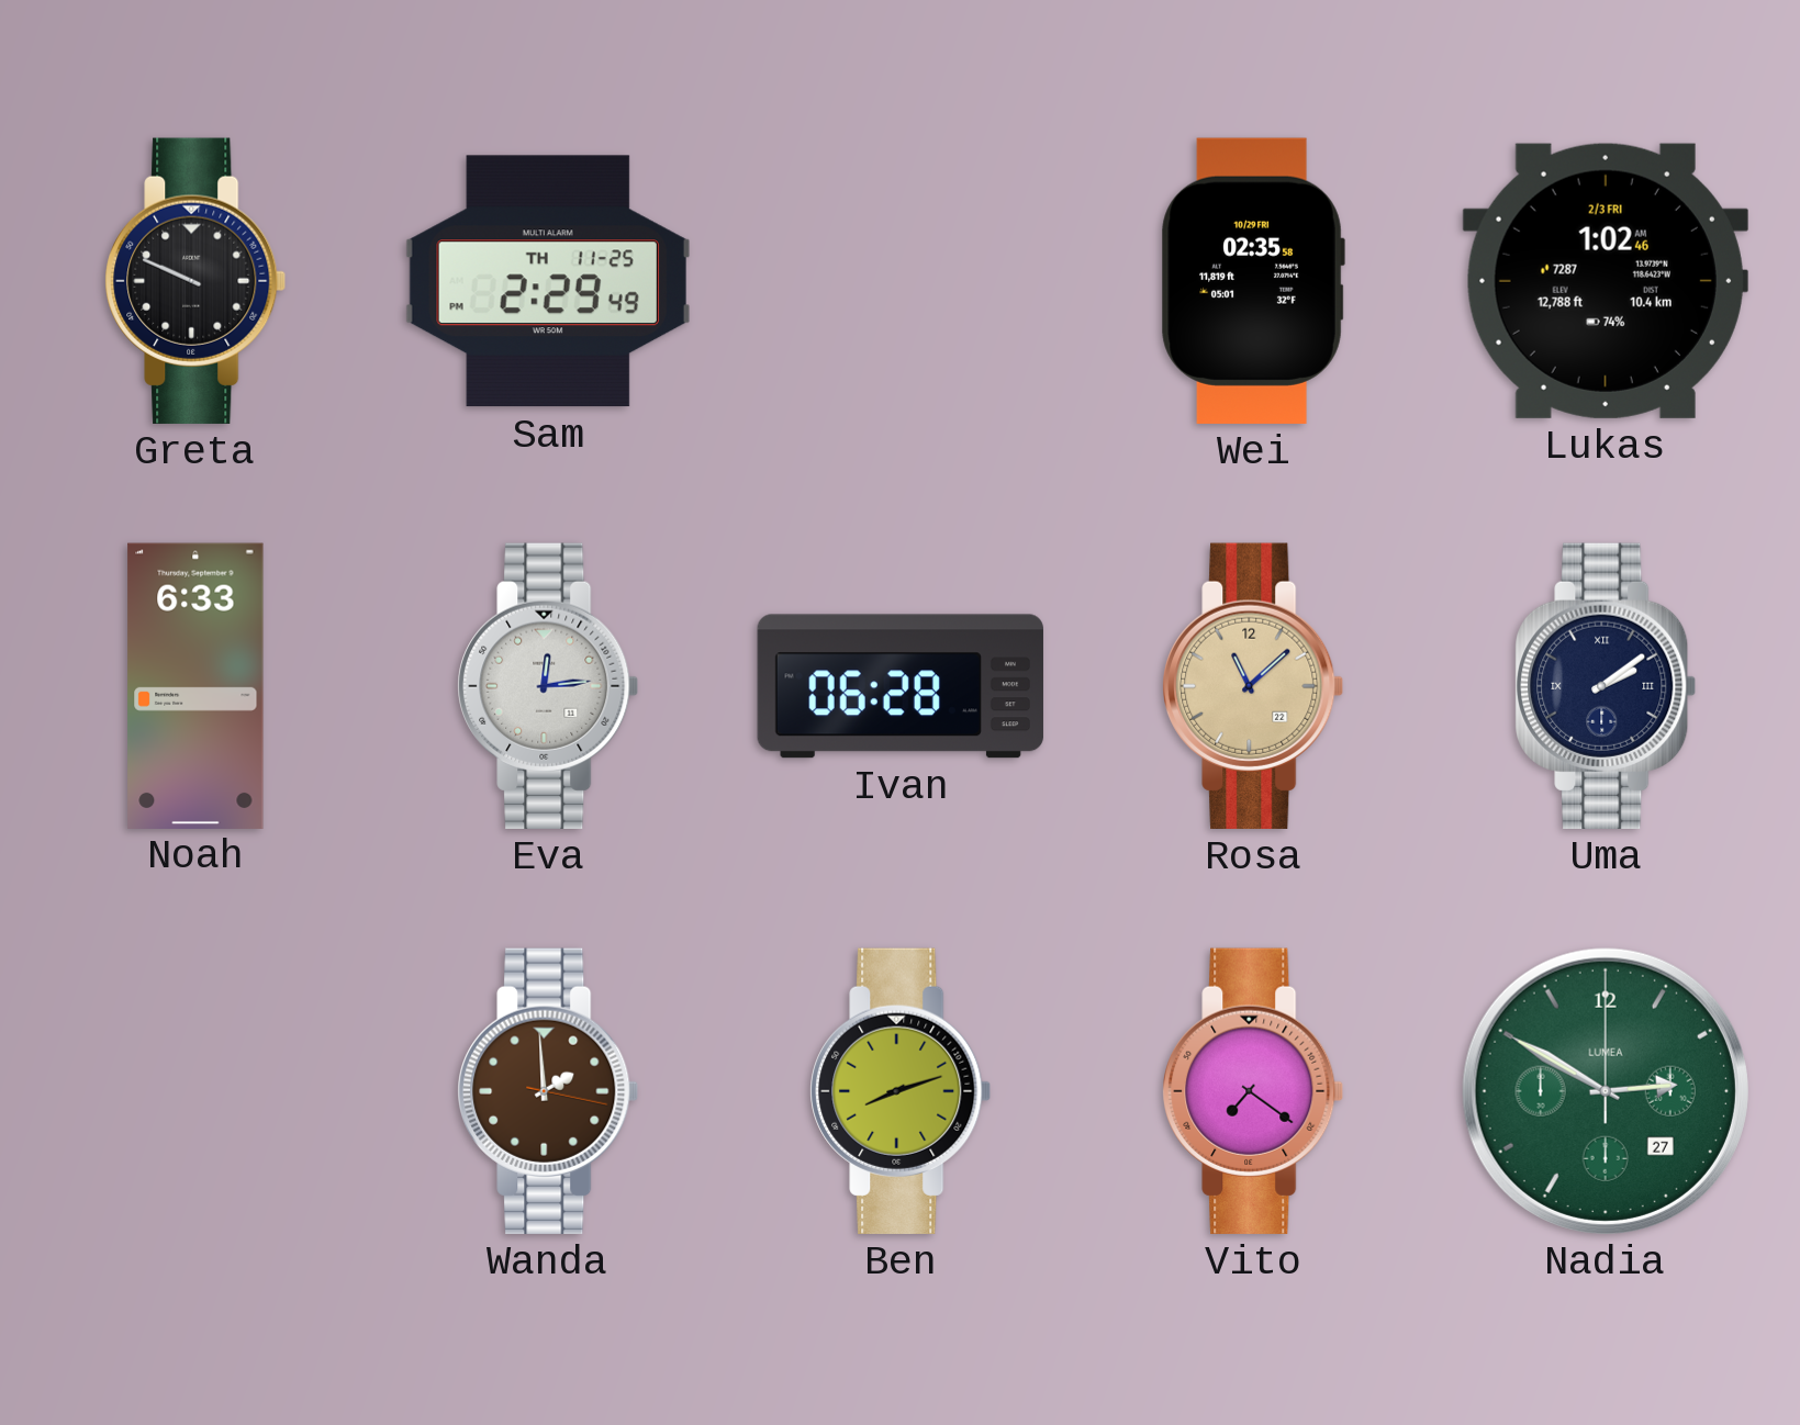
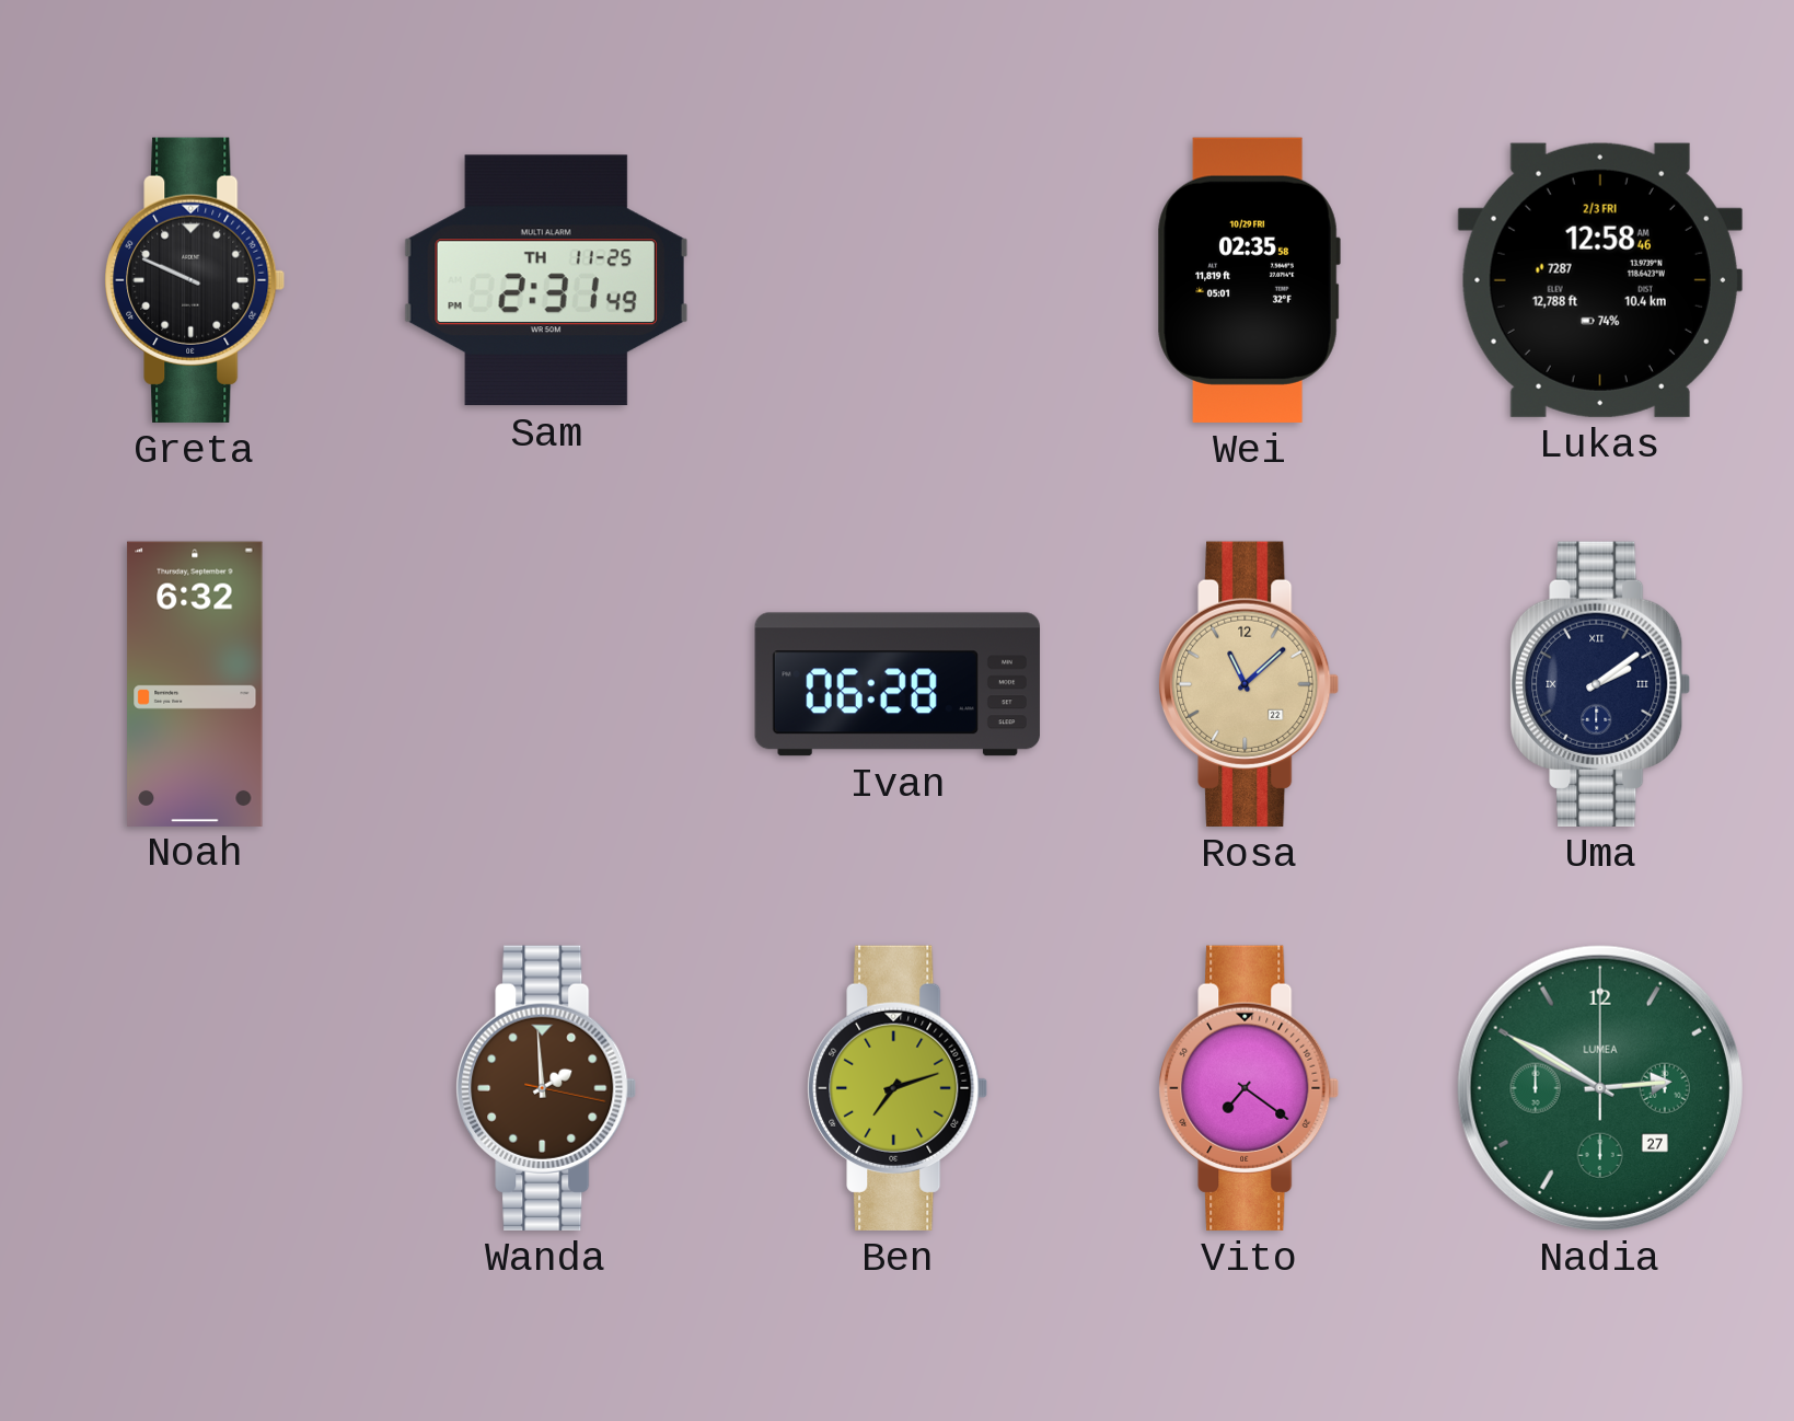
Sam: 2:29 -> 2:31 (546, 280)
Lukas: 1:02 -> 12:58 (1600, 280)
Noah: 6:33 -> 6:32 (195, 683)
Eva: 12:14 -> none (548, 686)
Ben: 8:12 -> 7:12 (898, 1088)
